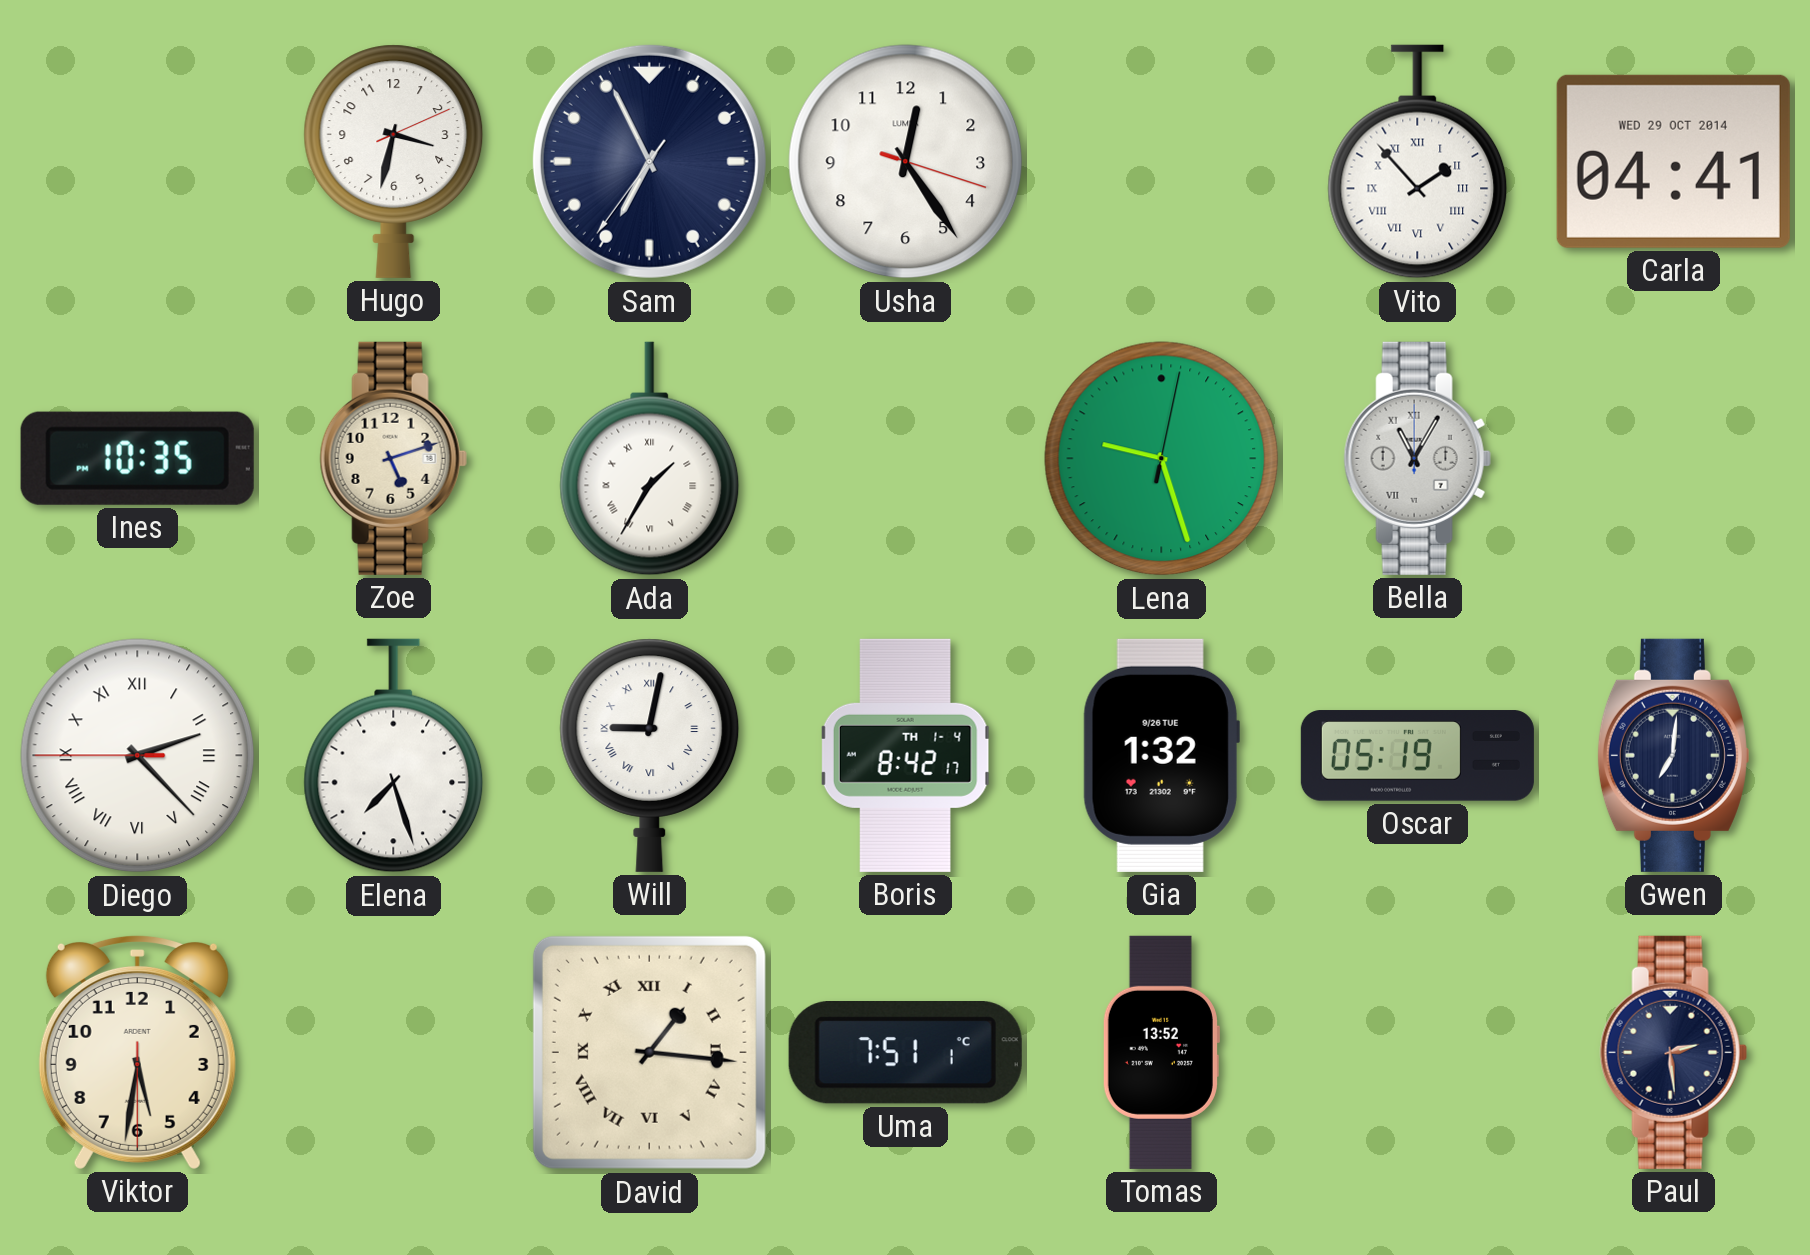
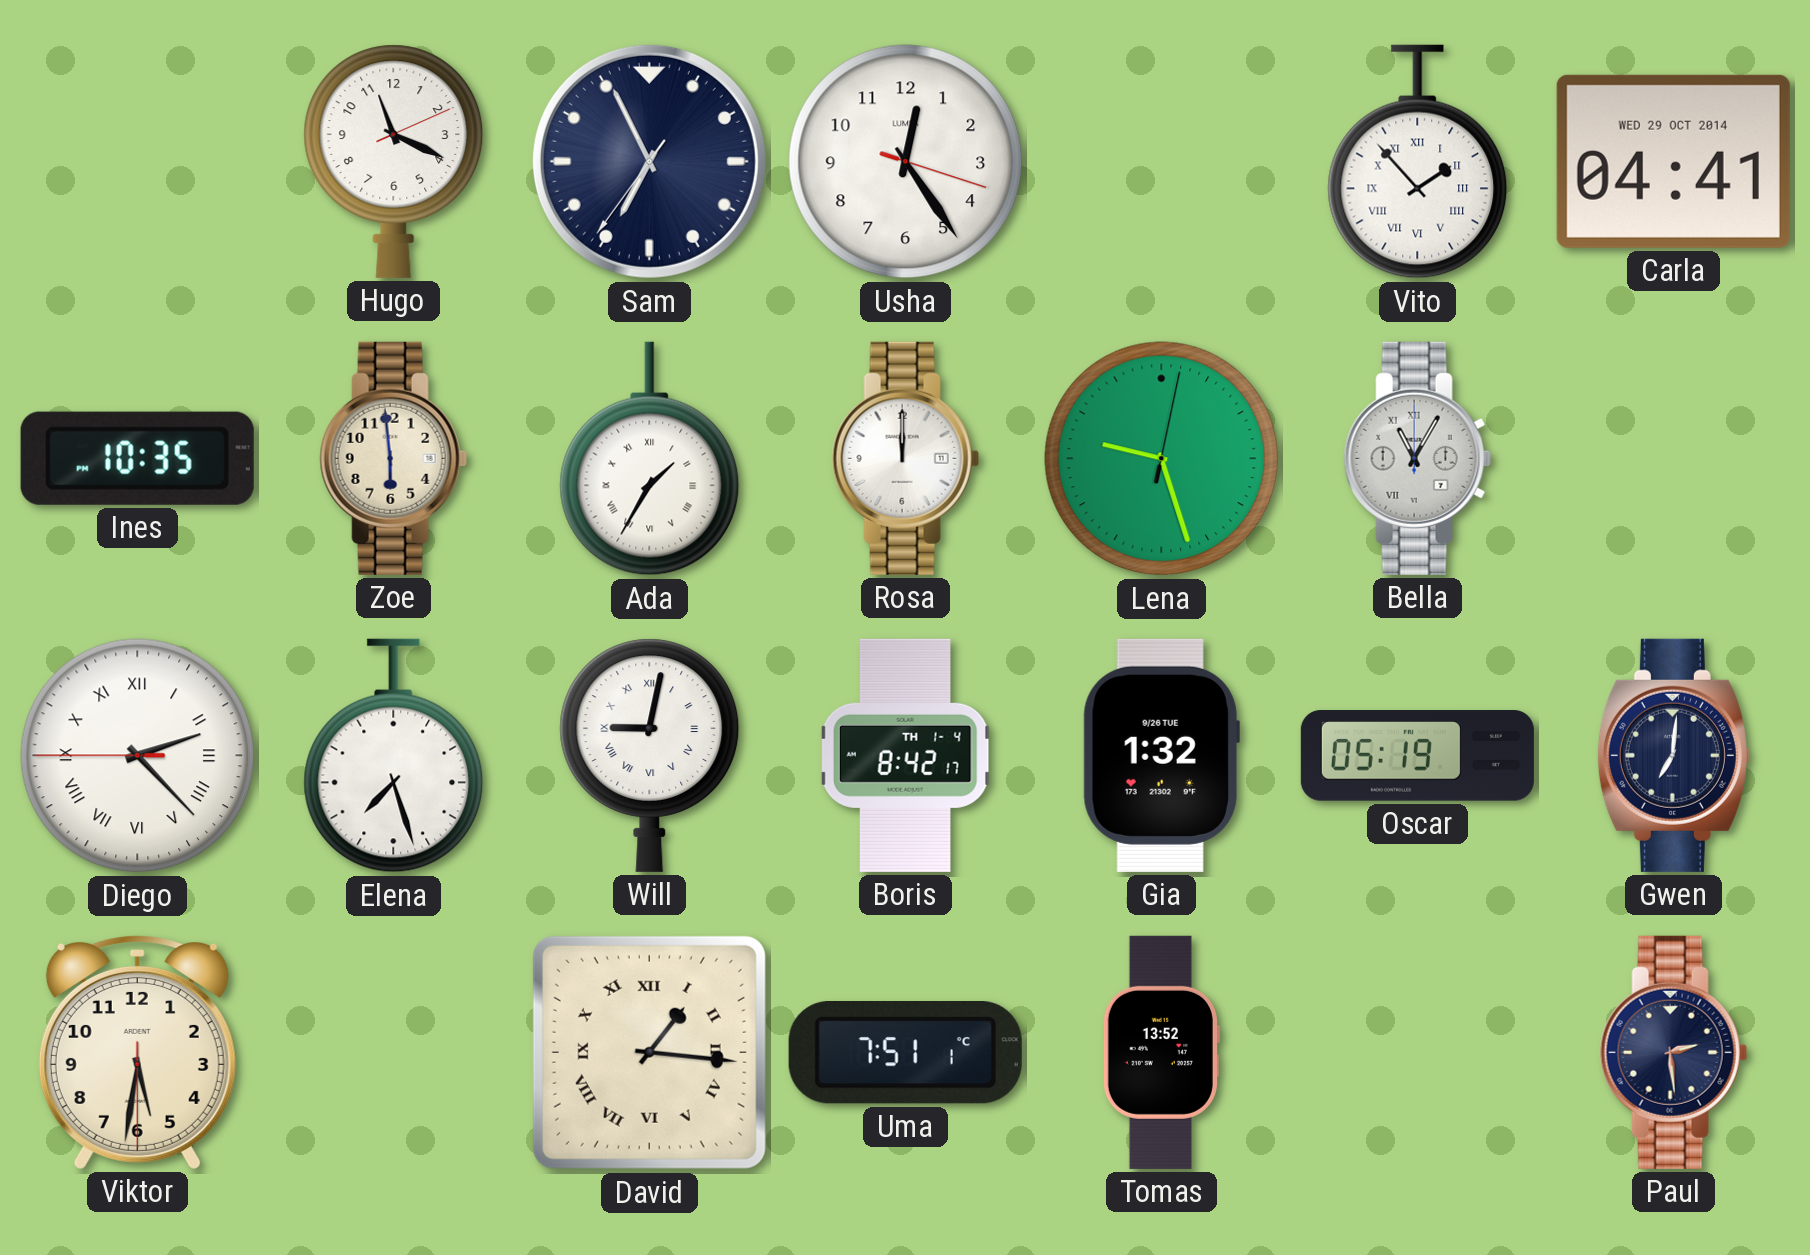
Hugo: 3:32 -> 11:19 (394, 161)
Zoe: 5:12 -> 5:59 (393, 458)
Rosa: none -> 12:00 (905, 458)
